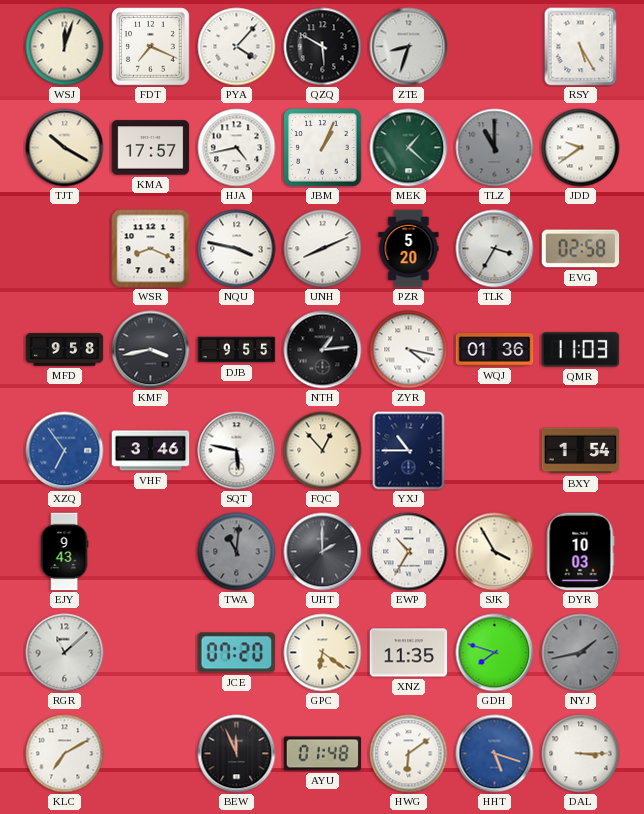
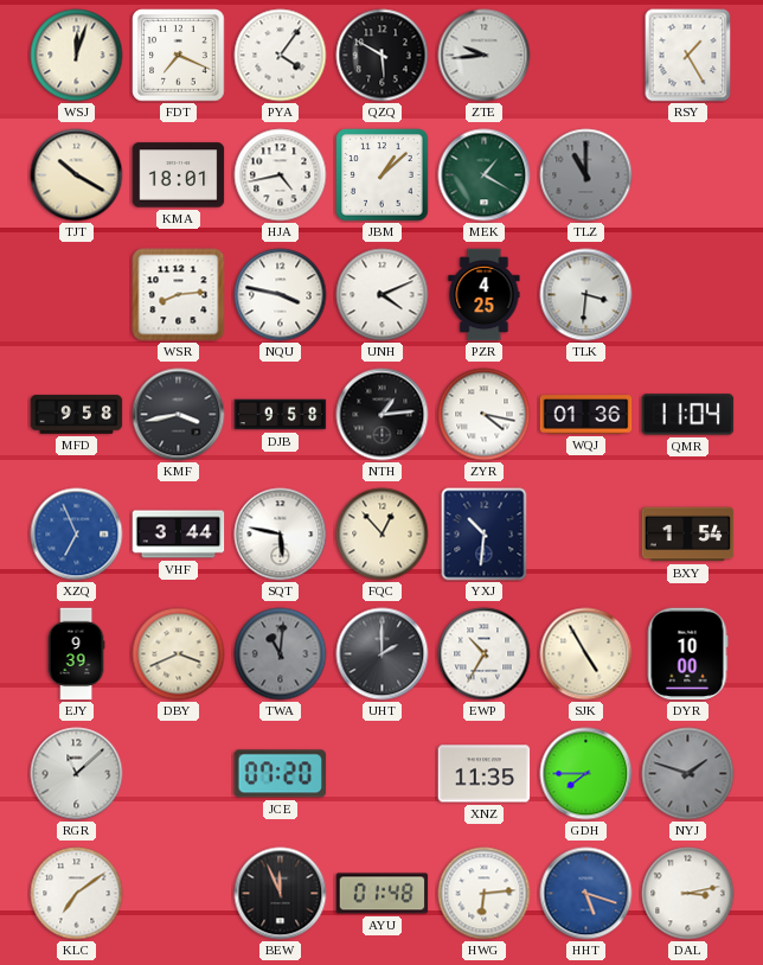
PYA: 4:07 -> 4:06 (281, 56)
ZTE: 8:33 -> 9:44 (485, 56)
RSY: 5:25 -> 1:25 (688, 56)
KMA: 17:57 -> 18:01 (179, 175)
JBM: 1:04 -> 1:08 (383, 175)
MEK: 1:22 -> 1:20 (485, 175)
JDD: 9:39 -> none (581, 148)
WSR: 8:19 -> 8:14 (179, 295)
UNH: 8:11 -> 4:11 (383, 295)
PZR: 5:20 -> 4:25 (485, 295)
TLK: 3:35 -> 3:31 (586, 295)
EVG: 02:58 -> none (581, 249)
DJB: 9:55 -> 9:58 (281, 415)
QMR: 11:03 -> 11:04 (688, 415)
XZQ: 6:54 -> 6:56 (77, 535)
VHF: 3:46 -> 3:44 (179, 535)
YXJ: 10:45 -> 10:31 (485, 535)
EJY: 9:43 -> 9:39 (76, 654)
DBY: none -> 3:41 (179, 654)
SJK: 3:55 -> 4:55 (586, 654)
DYR: 10:03 -> 10:00 (687, 654)
GPC: 6:21 -> none (323, 653)
GDH: 7:48 -> 7:45 (586, 774)
NYJ: 1:43 -> 1:48 (688, 774)
KLC: 7:10 -> 7:09 (77, 894)
HWG: 6:09 -> 6:14 (485, 894)
DAL: 3:15 -> 3:13 (688, 894)
